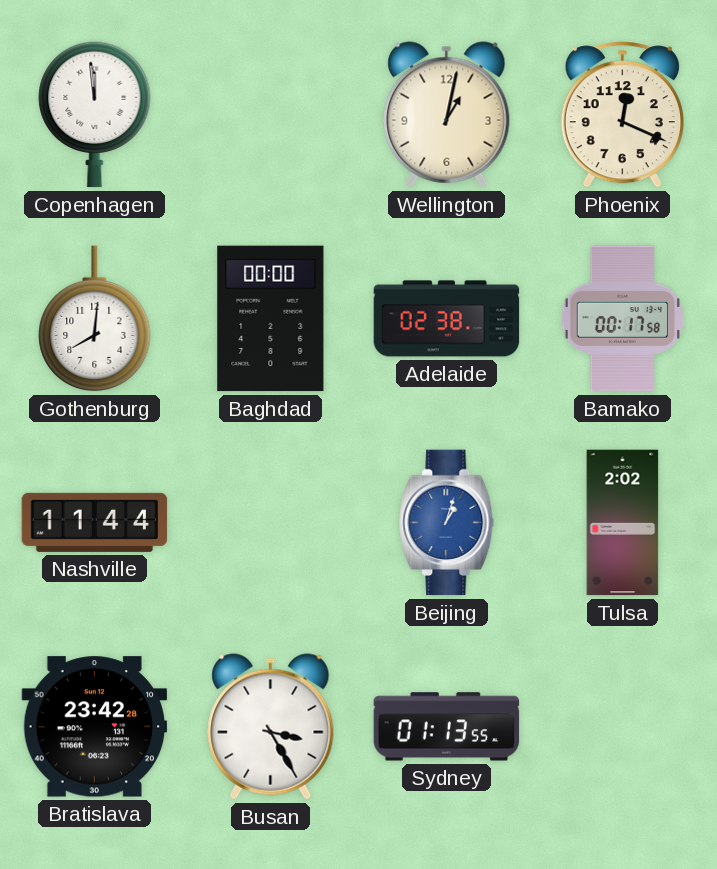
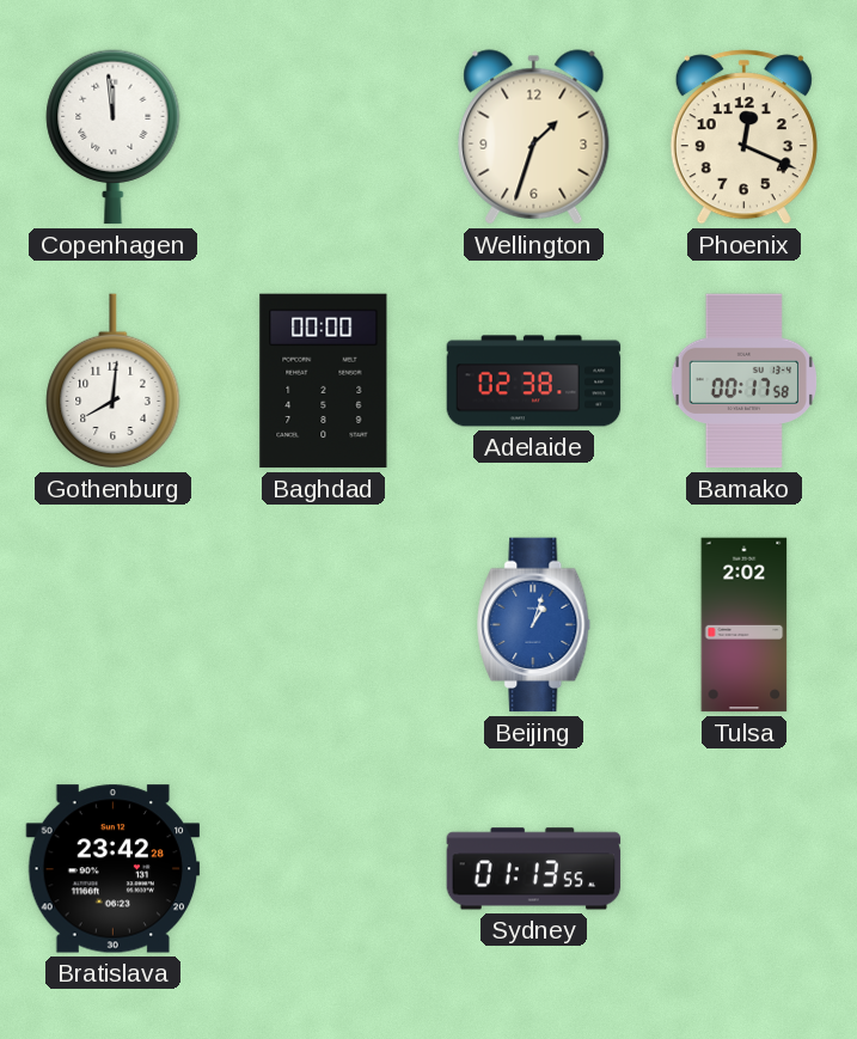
Wellington: 1:02 -> 1:33 (534, 137)
Nashville: 11:44 -> none (95, 522)
Busan: 3:25 -> none (271, 727)
